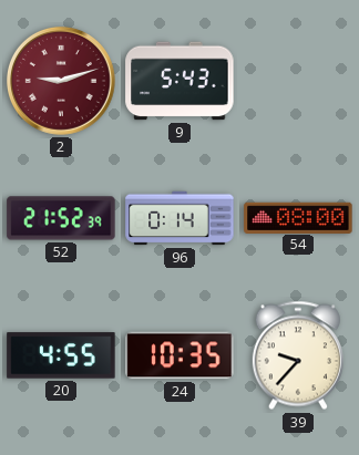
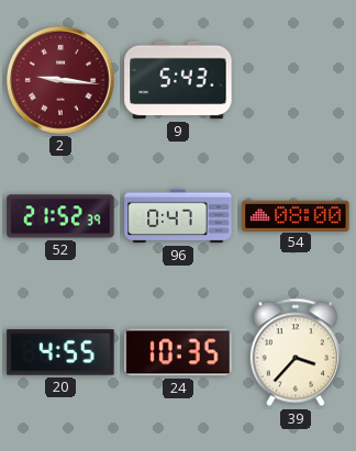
2: 9:12 -> 9:16 (62, 81)
96: 0:14 -> 0:47 (178, 216)
39: 9:37 -> 3:37 (296, 352)
